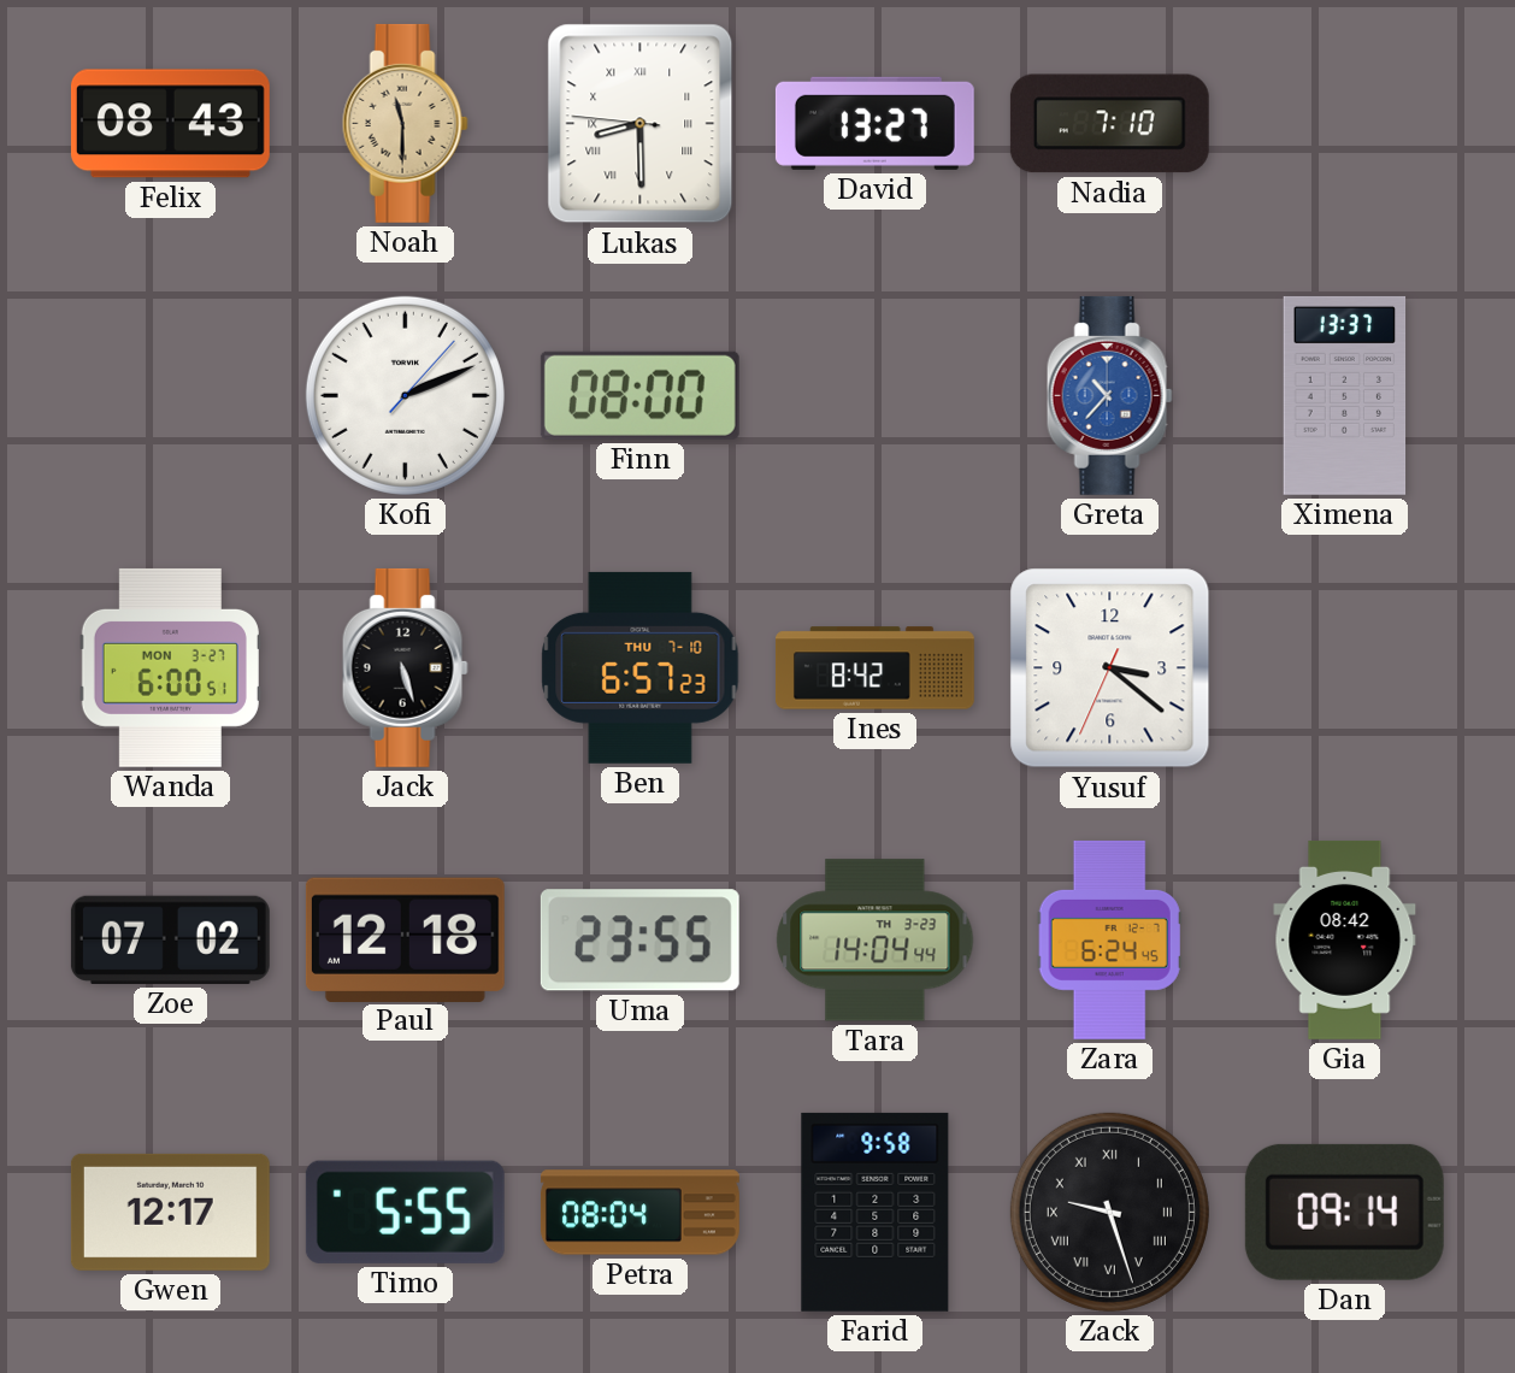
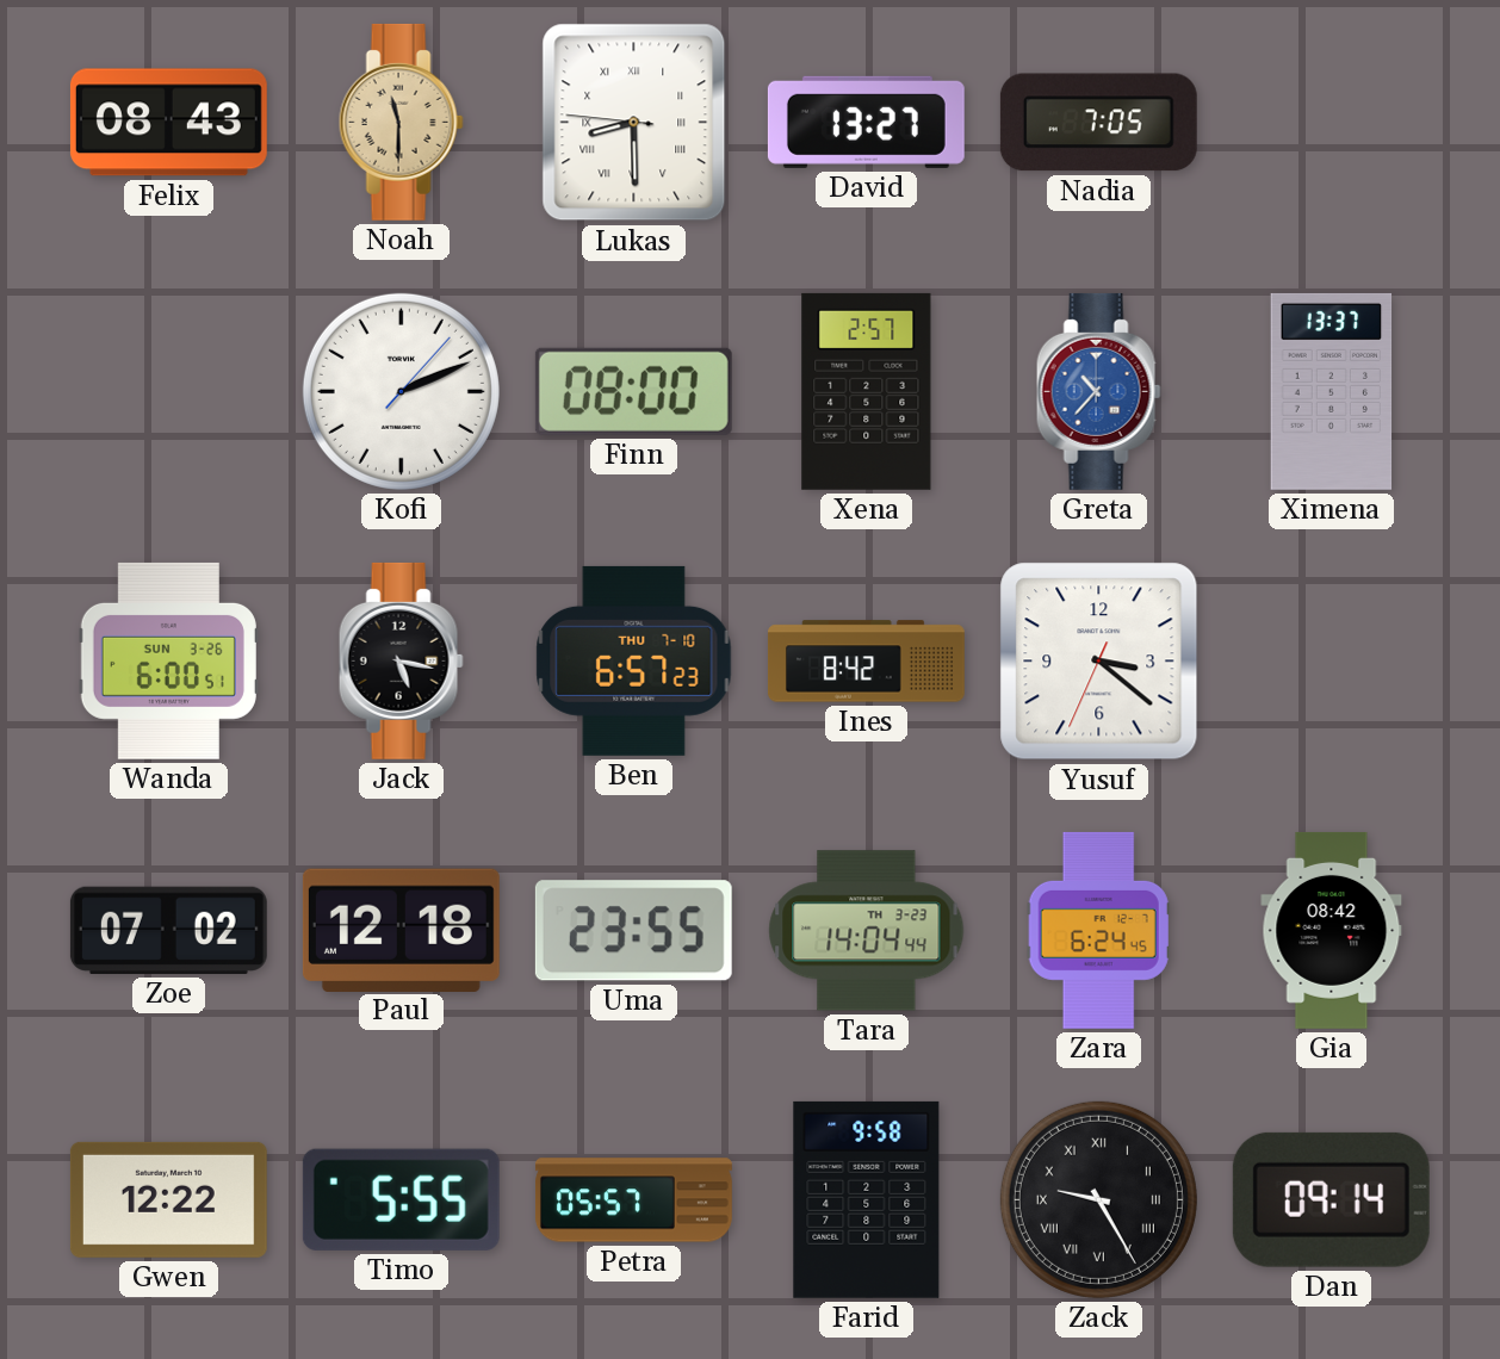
Nadia: 7:10 -> 7:05 (1098, 123)
Xena: none -> 2:57 (867, 391)
Wanda date: MON 3-27 -> SUN 3-26 (168, 660)
Jack: 5:27 -> 5:17 (401, 660)
Gwen: 12:17 -> 12:22 (168, 1199)
Petra: 08:04 -> 05:57 (633, 1200)
Zack: 9:27 -> 9:25 (1098, 1199)
